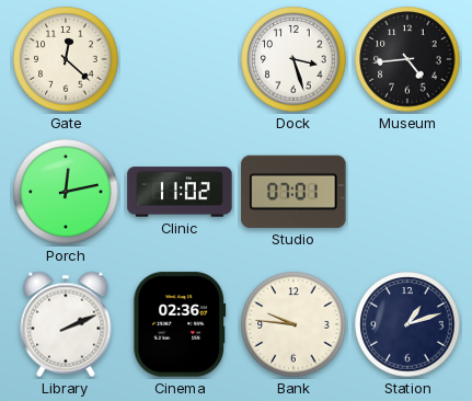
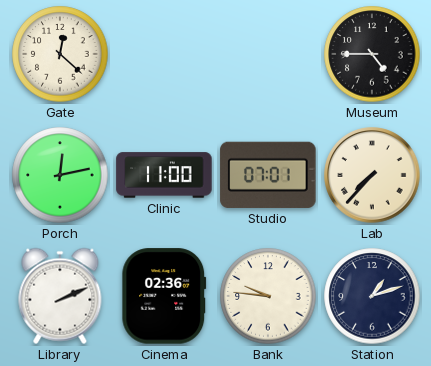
Dock: 3:27 -> none (293, 59)
Museum: 4:44 -> 4:45 (372, 54)
Clinic: 11:02 -> 11:00 (164, 175)
Lab: none -> 7:37 (372, 175)
